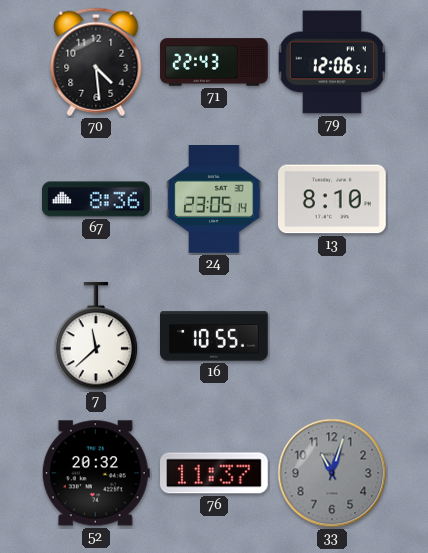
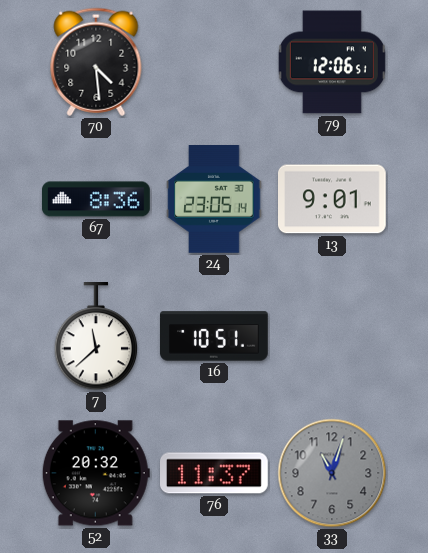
71: 22:43 -> none (214, 62)
13: 8:10 -> 9:01 (333, 199)
16: 10:55 -> 10:51 (215, 336)
